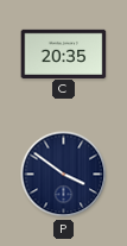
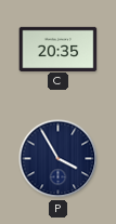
P: 3:51 -> 3:55 (59, 159)
